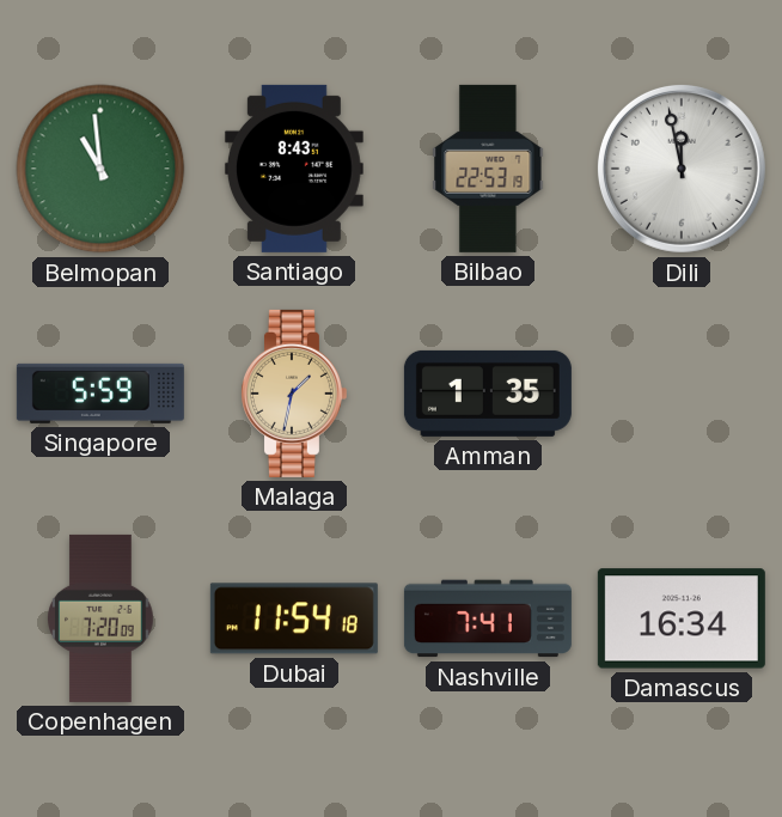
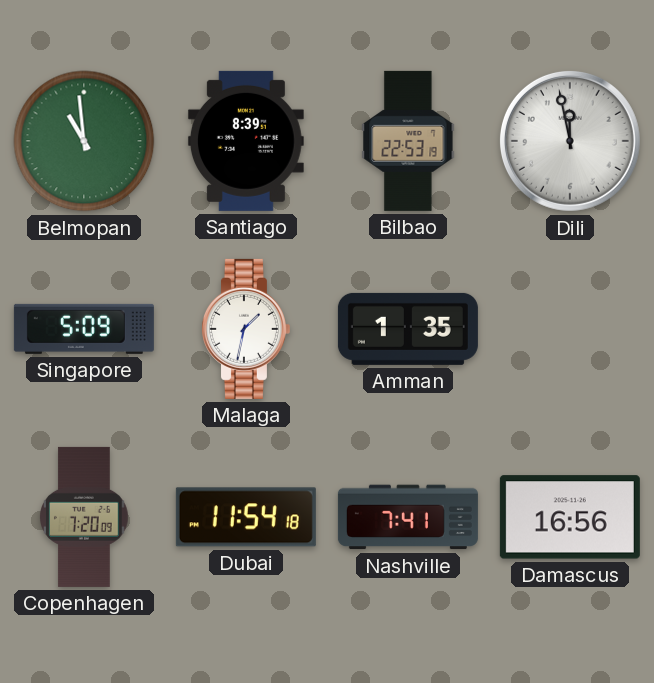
Santiago: 8:43 -> 8:39 (246, 141)
Singapore: 5:59 -> 5:09 (84, 329)
Malaga dial: champagne -> white (245, 329)
Damascus: 16:34 -> 16:56 (570, 517)
